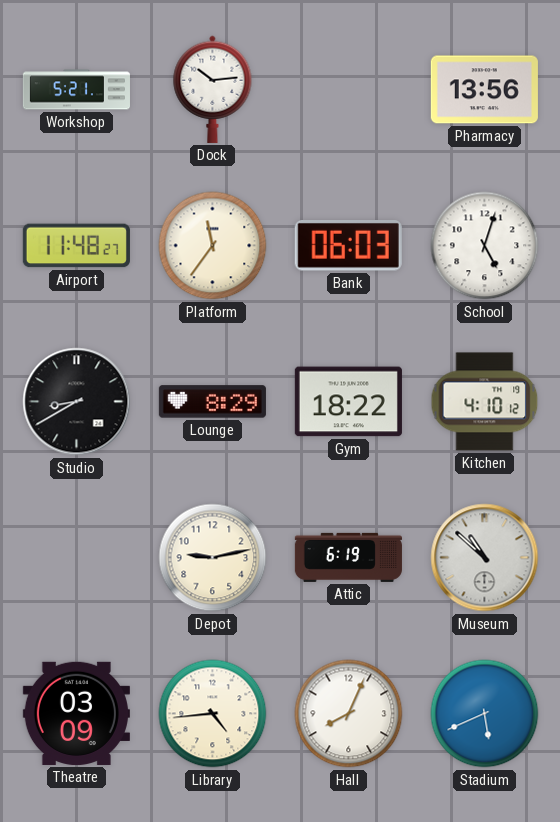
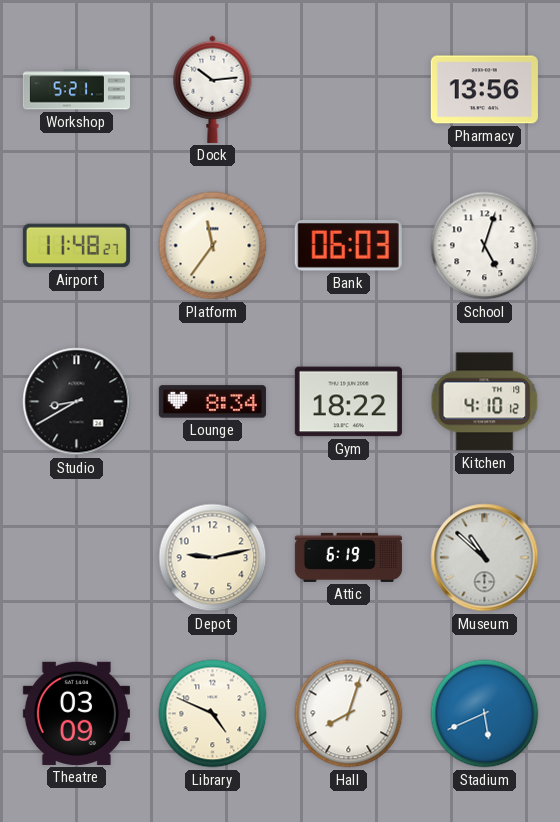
Lounge: 8:29 -> 8:34 (212, 402)
Library: 4:44 -> 4:49 (213, 714)
Hall: 8:04 -> 8:03 (349, 714)
